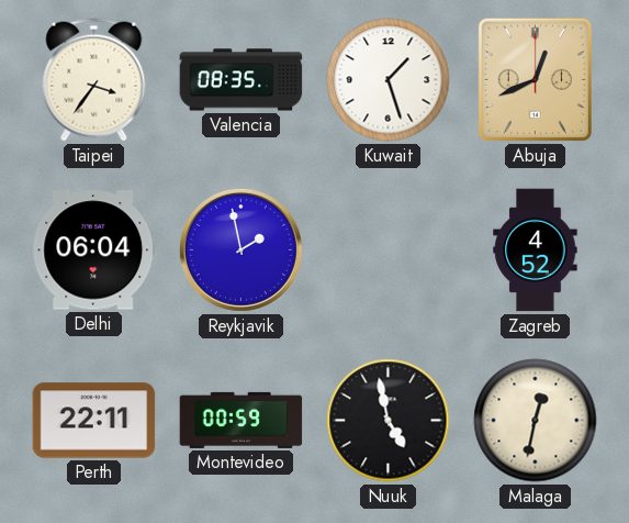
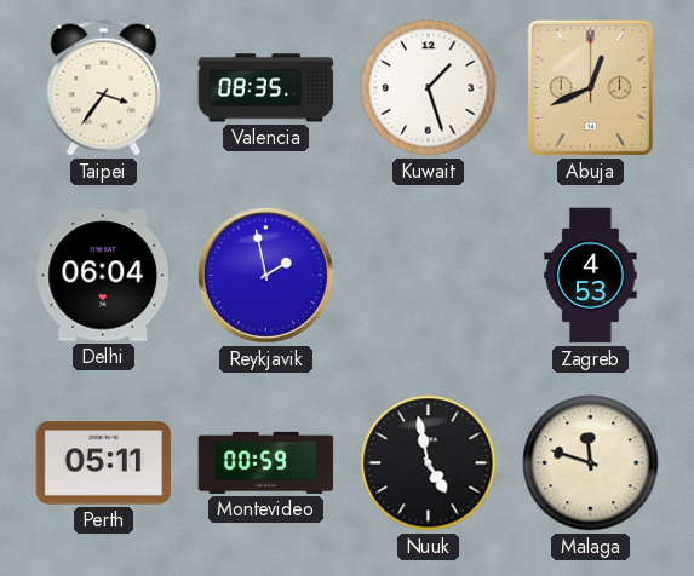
Zagreb: 4:52 -> 4:53 (591, 276)
Perth: 22:11 -> 05:11 (104, 463)
Malaga: 12:32 -> 11:48 (591, 463)
